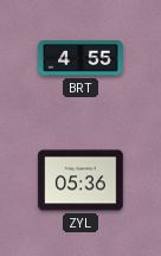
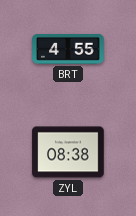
ZYL: 05:36 -> 08:38 (68, 152)
